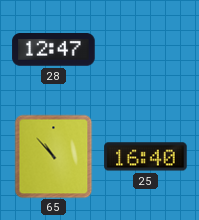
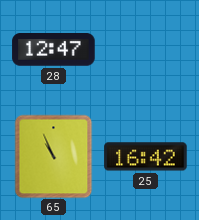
65: 10:53 -> 10:56 (54, 156)
25: 16:40 -> 16:42 (146, 157)
